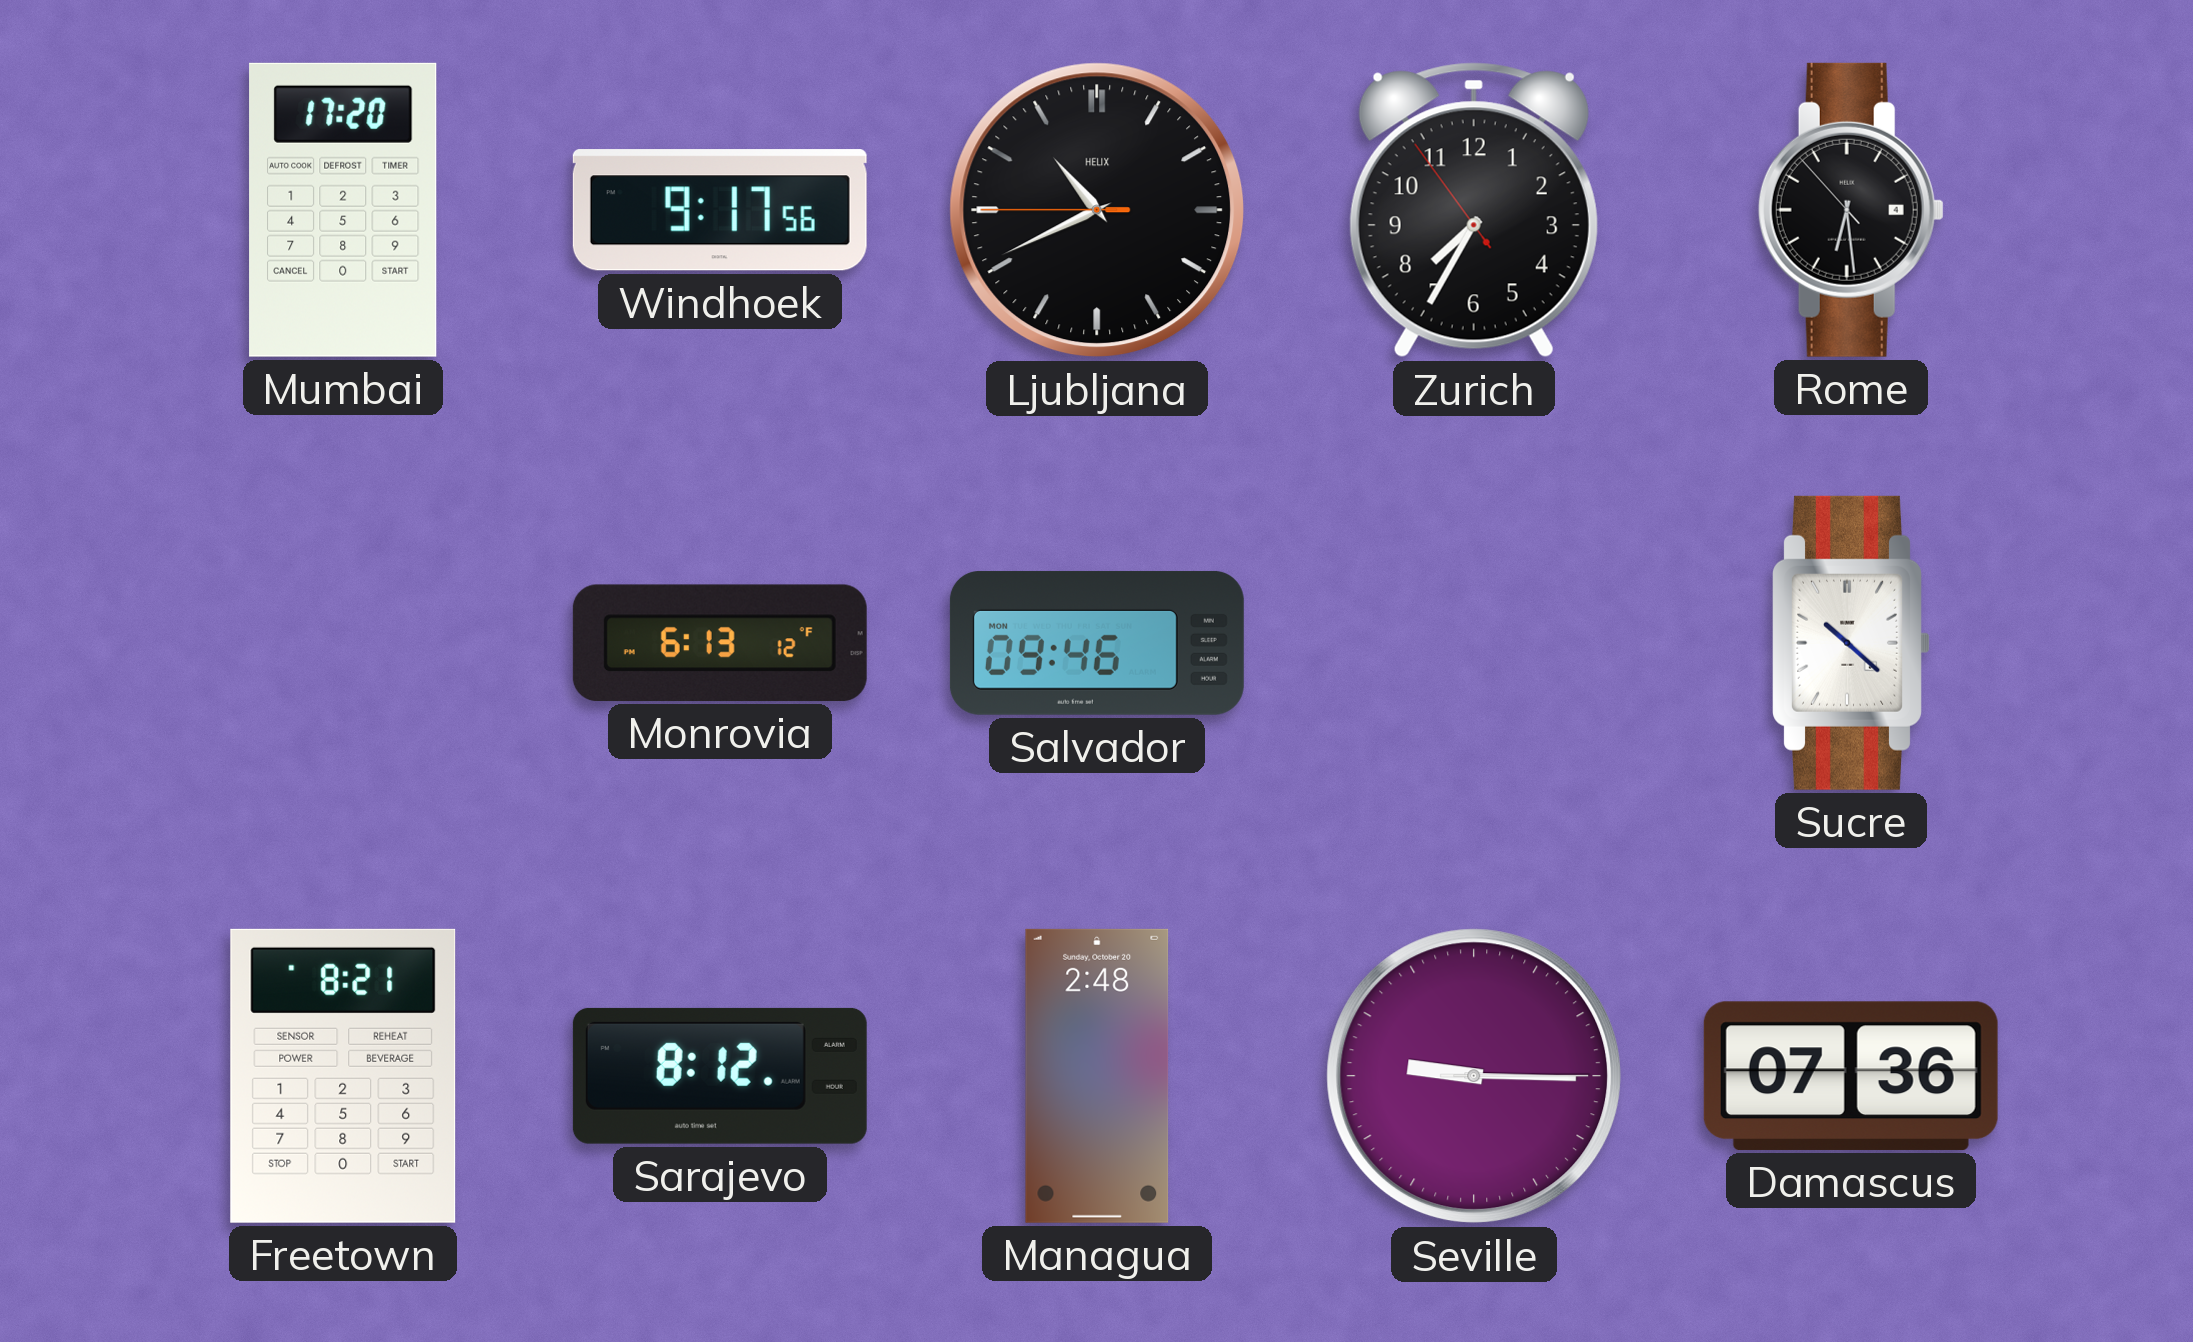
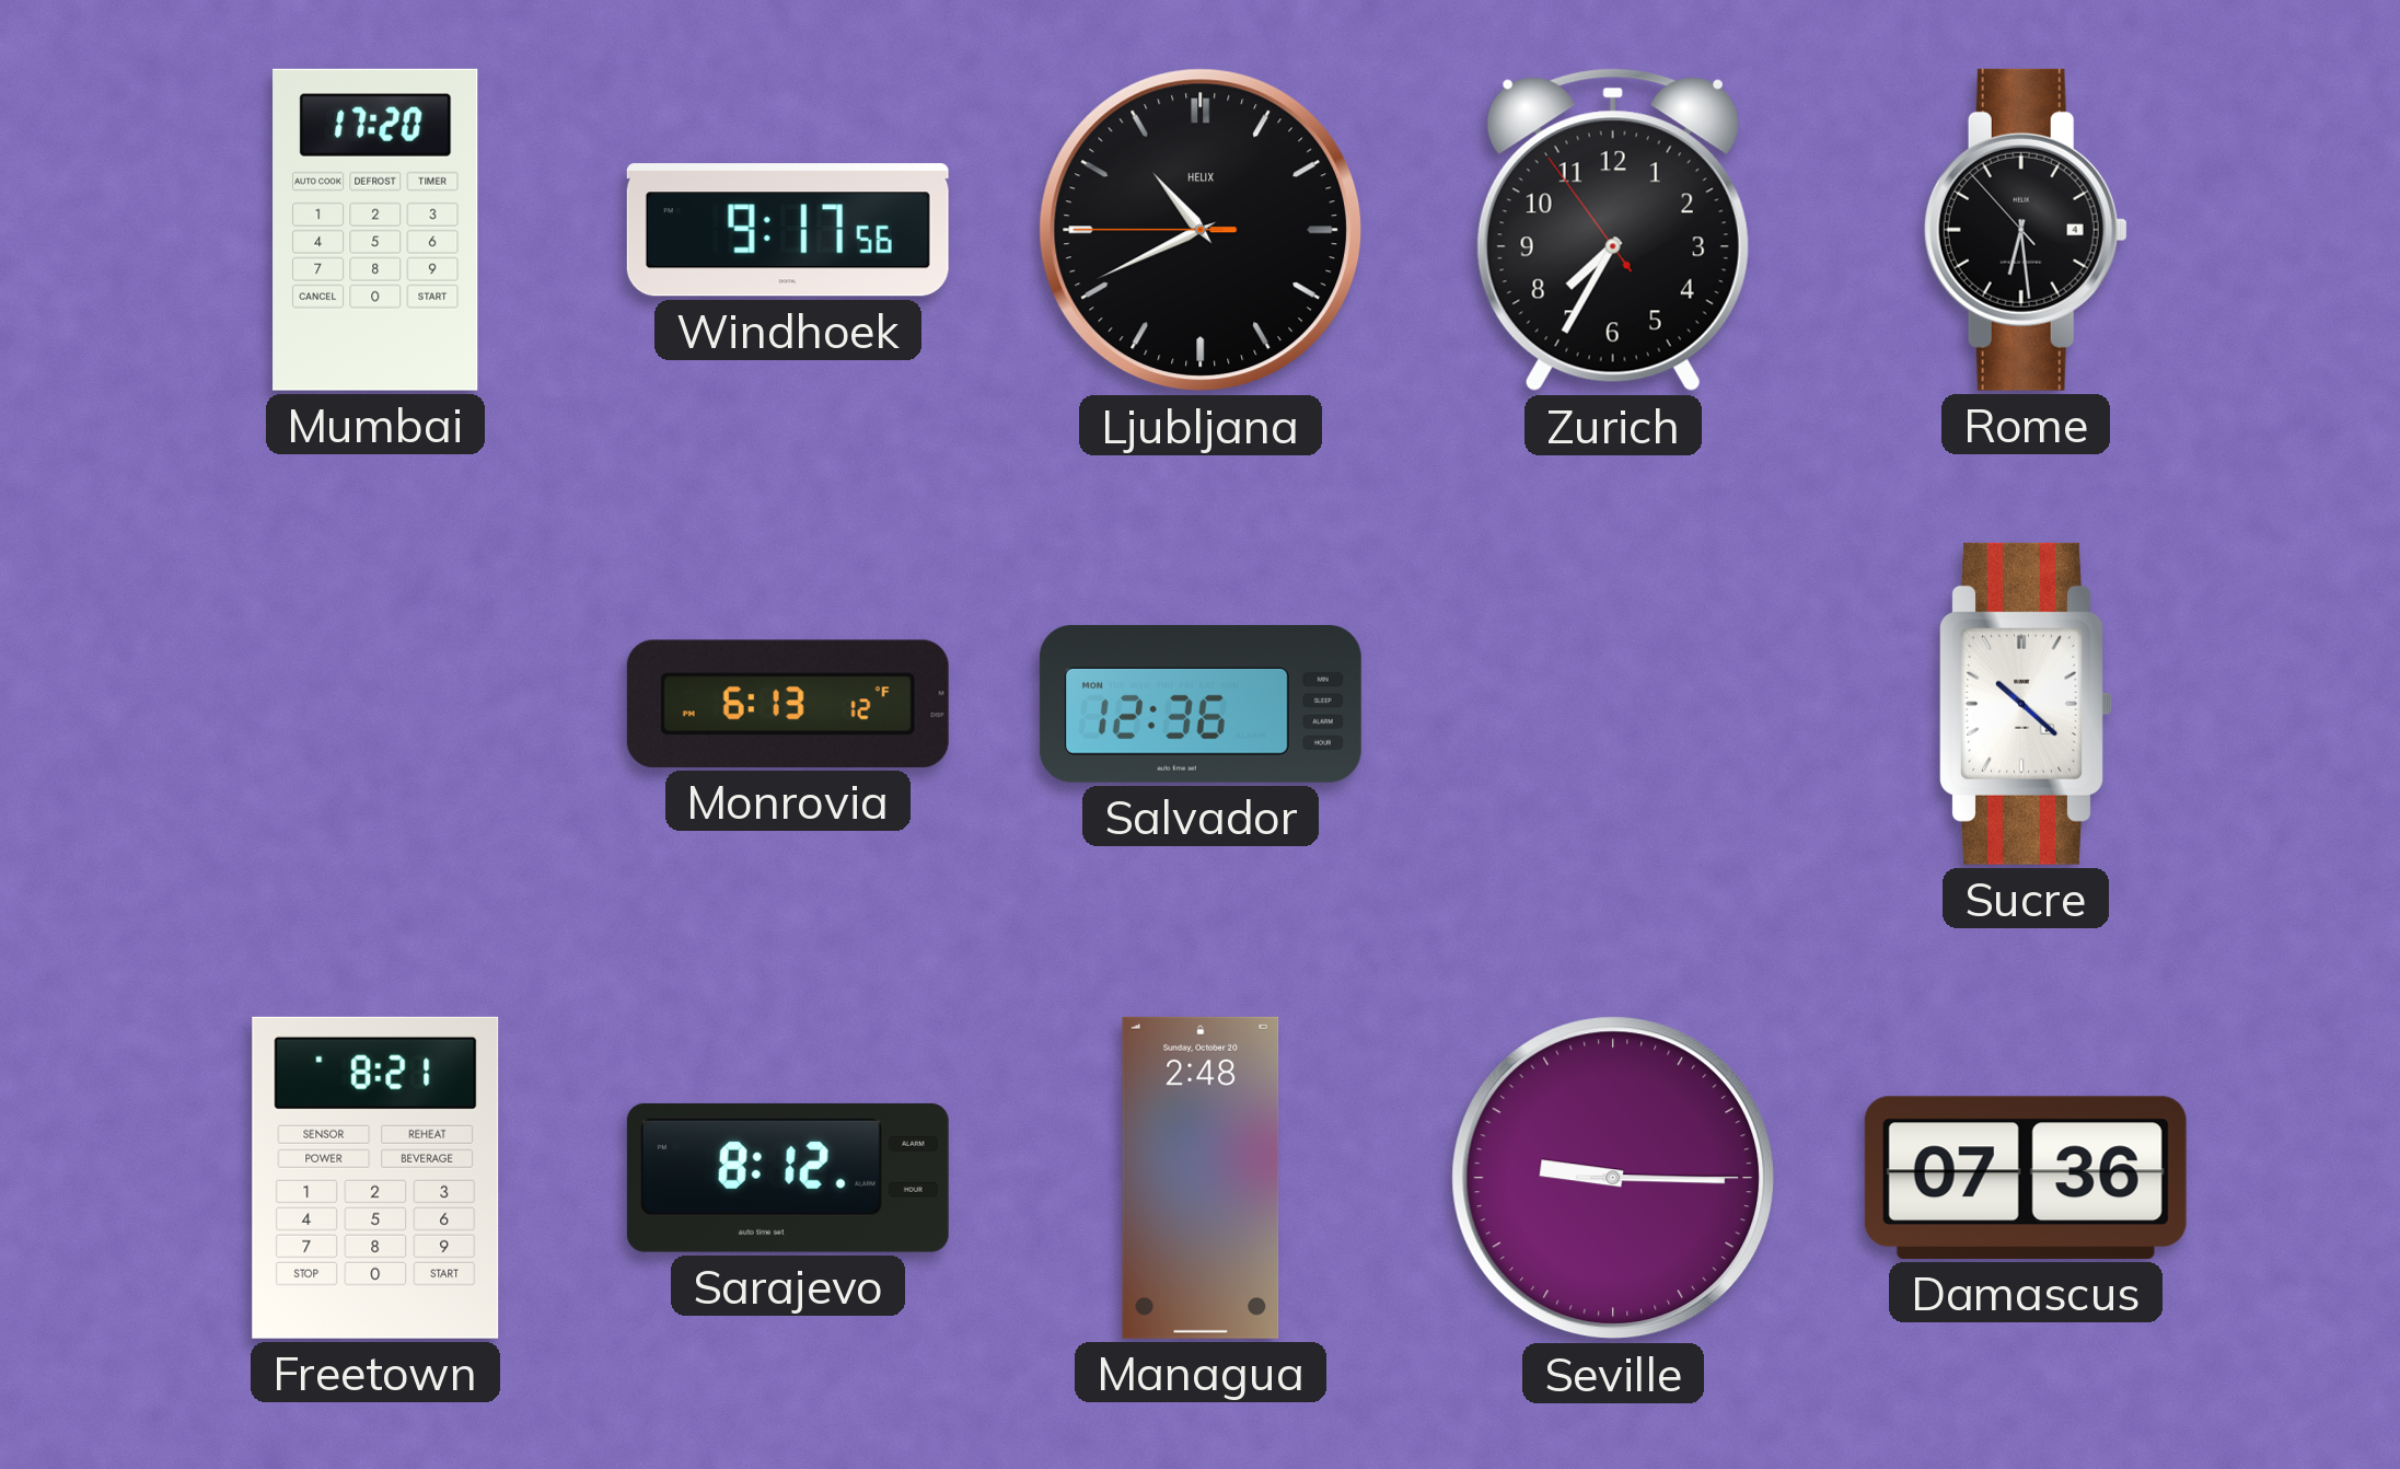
Salvador: 09:46 -> 12:36 (1201, 704)
